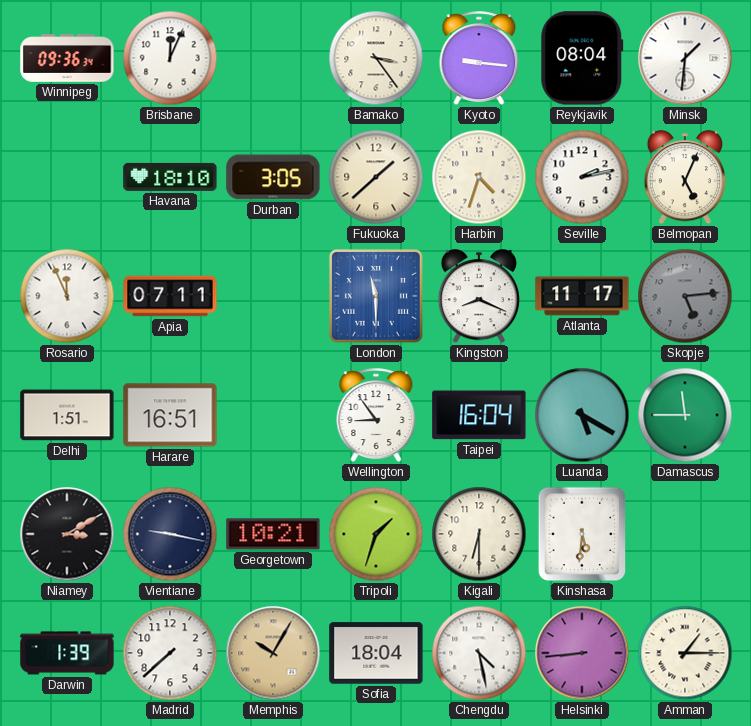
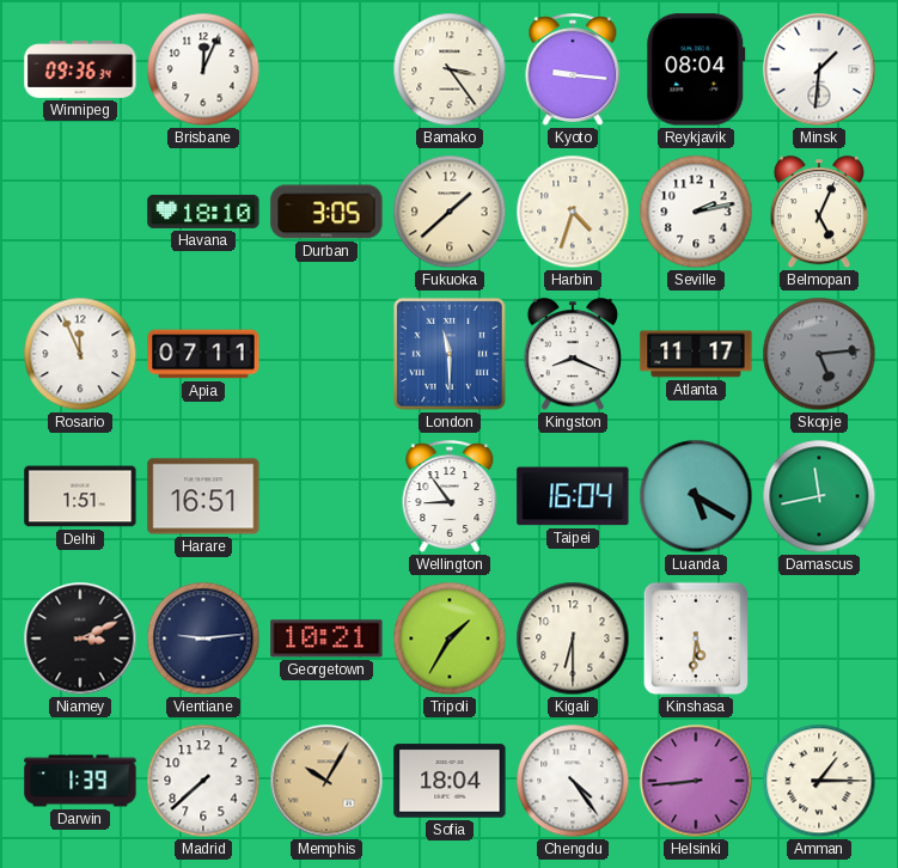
Damascus: 11:45 -> 11:43 (819, 496)
Niamey: 3:10 -> 3:11 (80, 638)
Vientiane: 9:17 -> 9:14 (203, 638)
Tripoli: 1:33 -> 1:35 (450, 638)
Chengdu: 4:28 -> 4:24 (573, 781)
